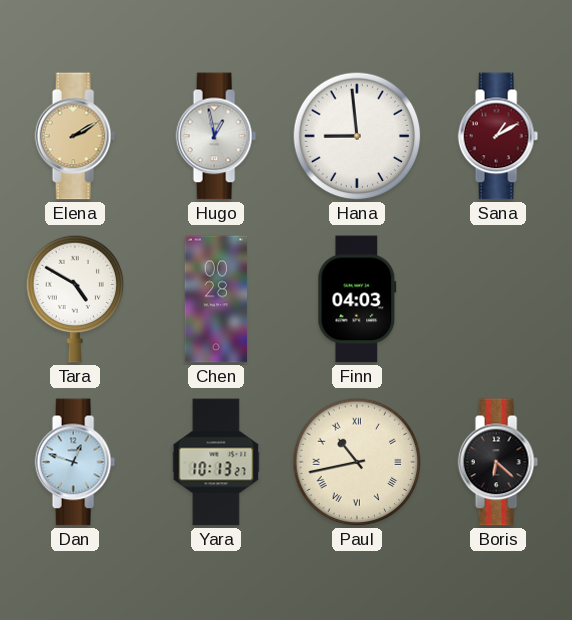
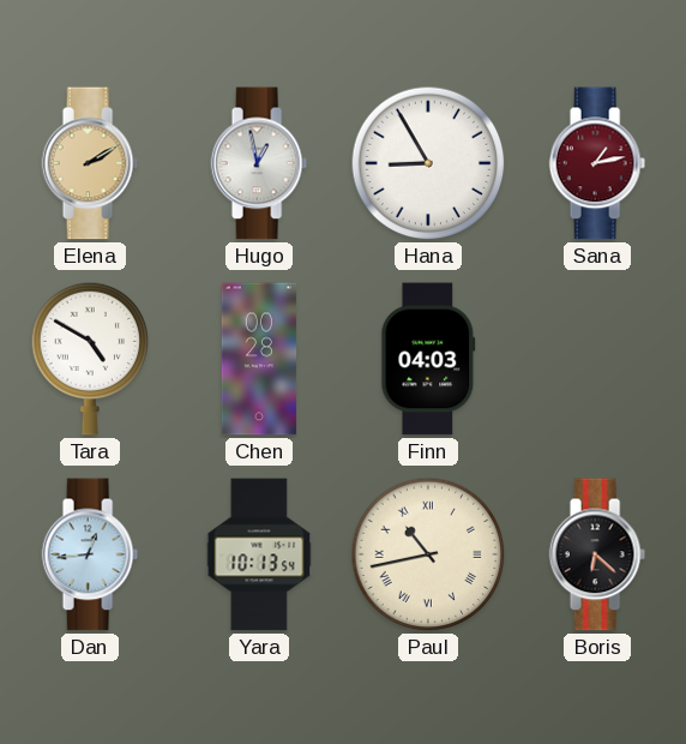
Hana: 8:59 -> 8:55 (428, 163)
Sana: 1:10 -> 1:13 (597, 163)
Dan: 12:48 -> 12:44 (90, 554)
Yara: 10:13:27 -> 10:13:54 (259, 554)
